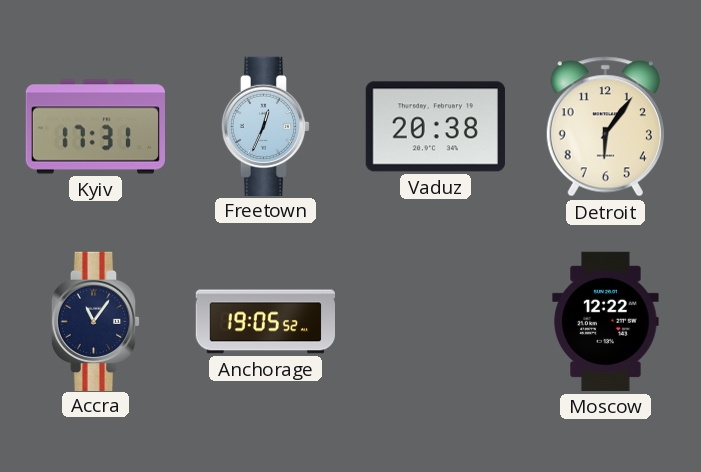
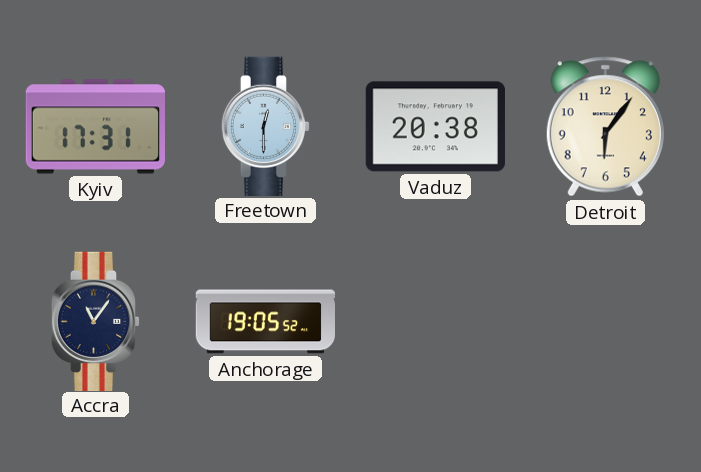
Freetown: 12:34 -> 12:30 (266, 126)
Moscow: 12:22 -> none (606, 321)
